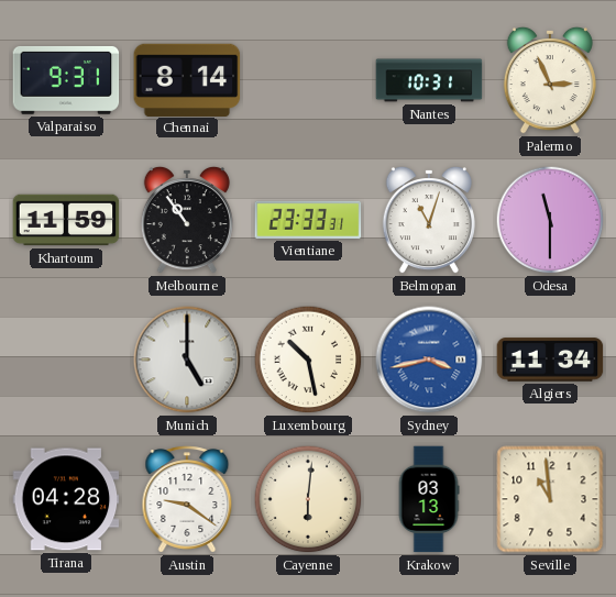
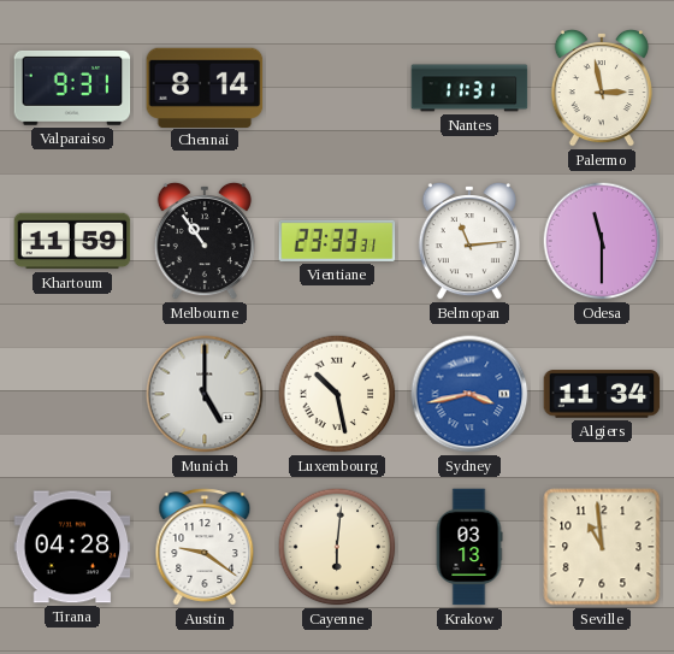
Nantes: 10:31 -> 11:31 (469, 88)
Palermo: 2:56 -> 2:58 (602, 88)
Belmopan: 11:03 -> 11:14 (469, 241)
